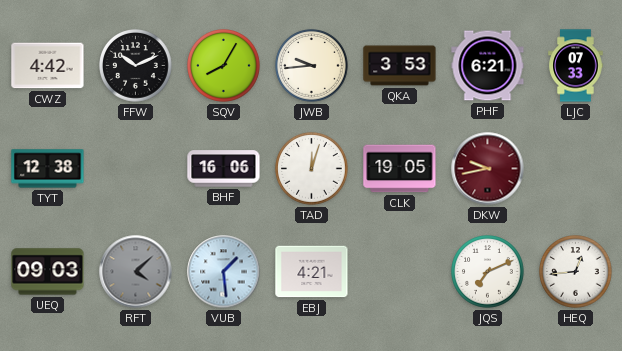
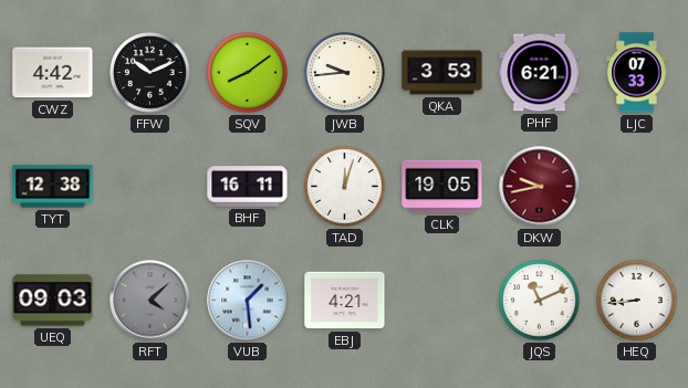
SQV: 8:05 -> 8:09 (248, 73)
BHF: 16:06 -> 16:11 (248, 187)
JQS: 7:11 -> 11:11 (540, 301)
HEQ: 12:44 -> 8:44 (637, 301)
